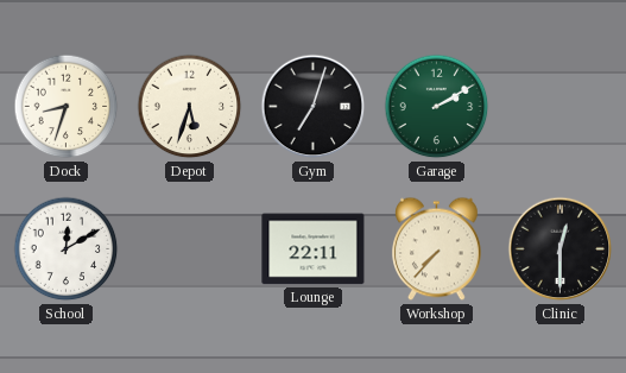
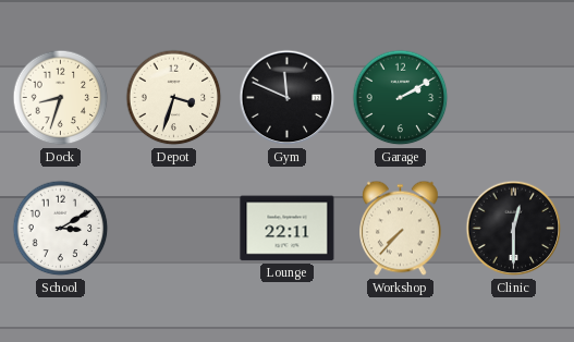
Depot: 5:33 -> 3:33 (174, 98)
Gym: 7:03 -> 11:49 (288, 98)
School: 12:10 -> 3:10 (61, 229)
